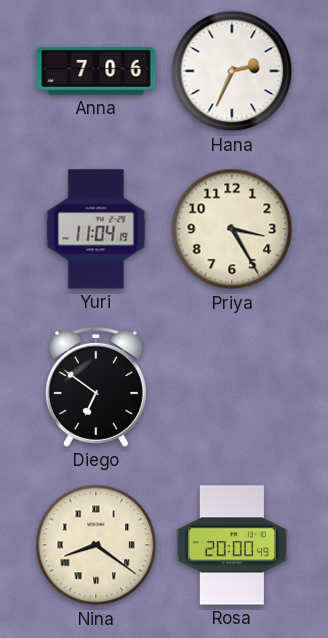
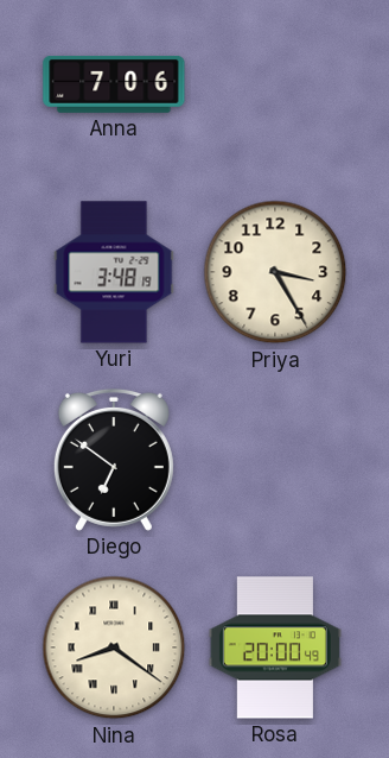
Hana: 2:34 -> none (232, 71)
Yuri: 11:04 -> 3:48 (114, 272)
